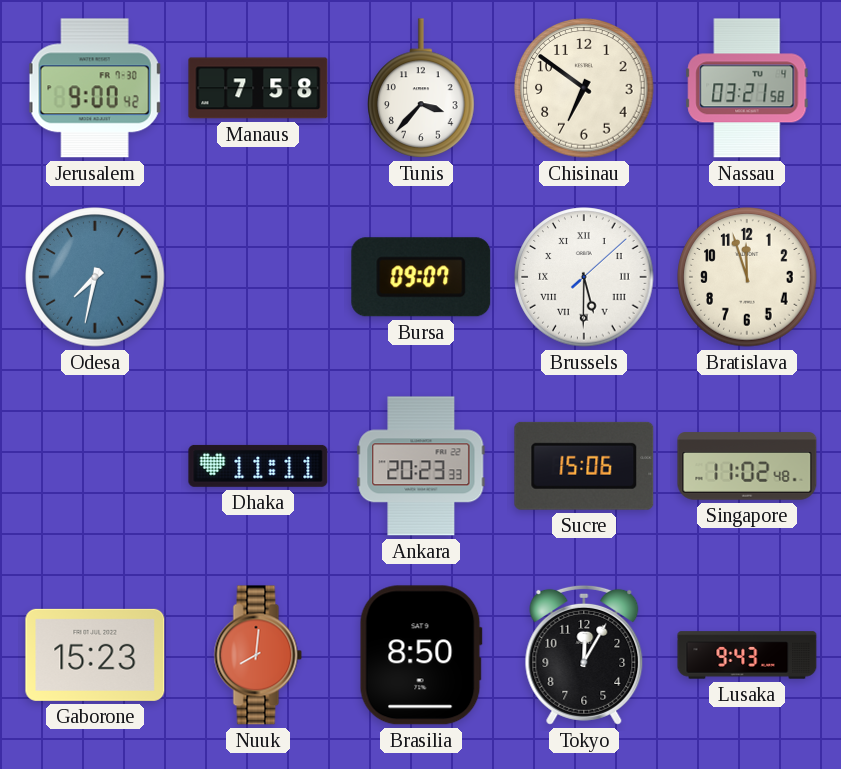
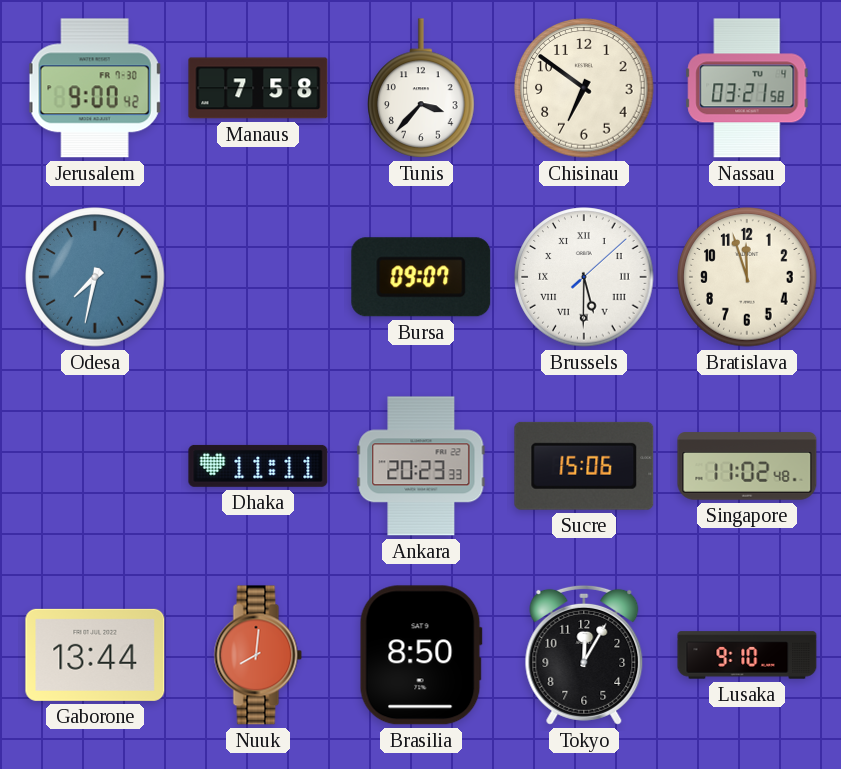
Gaborone: 15:23 -> 13:44 (95, 655)
Lusaka: 9:43 -> 9:10 (747, 655)
